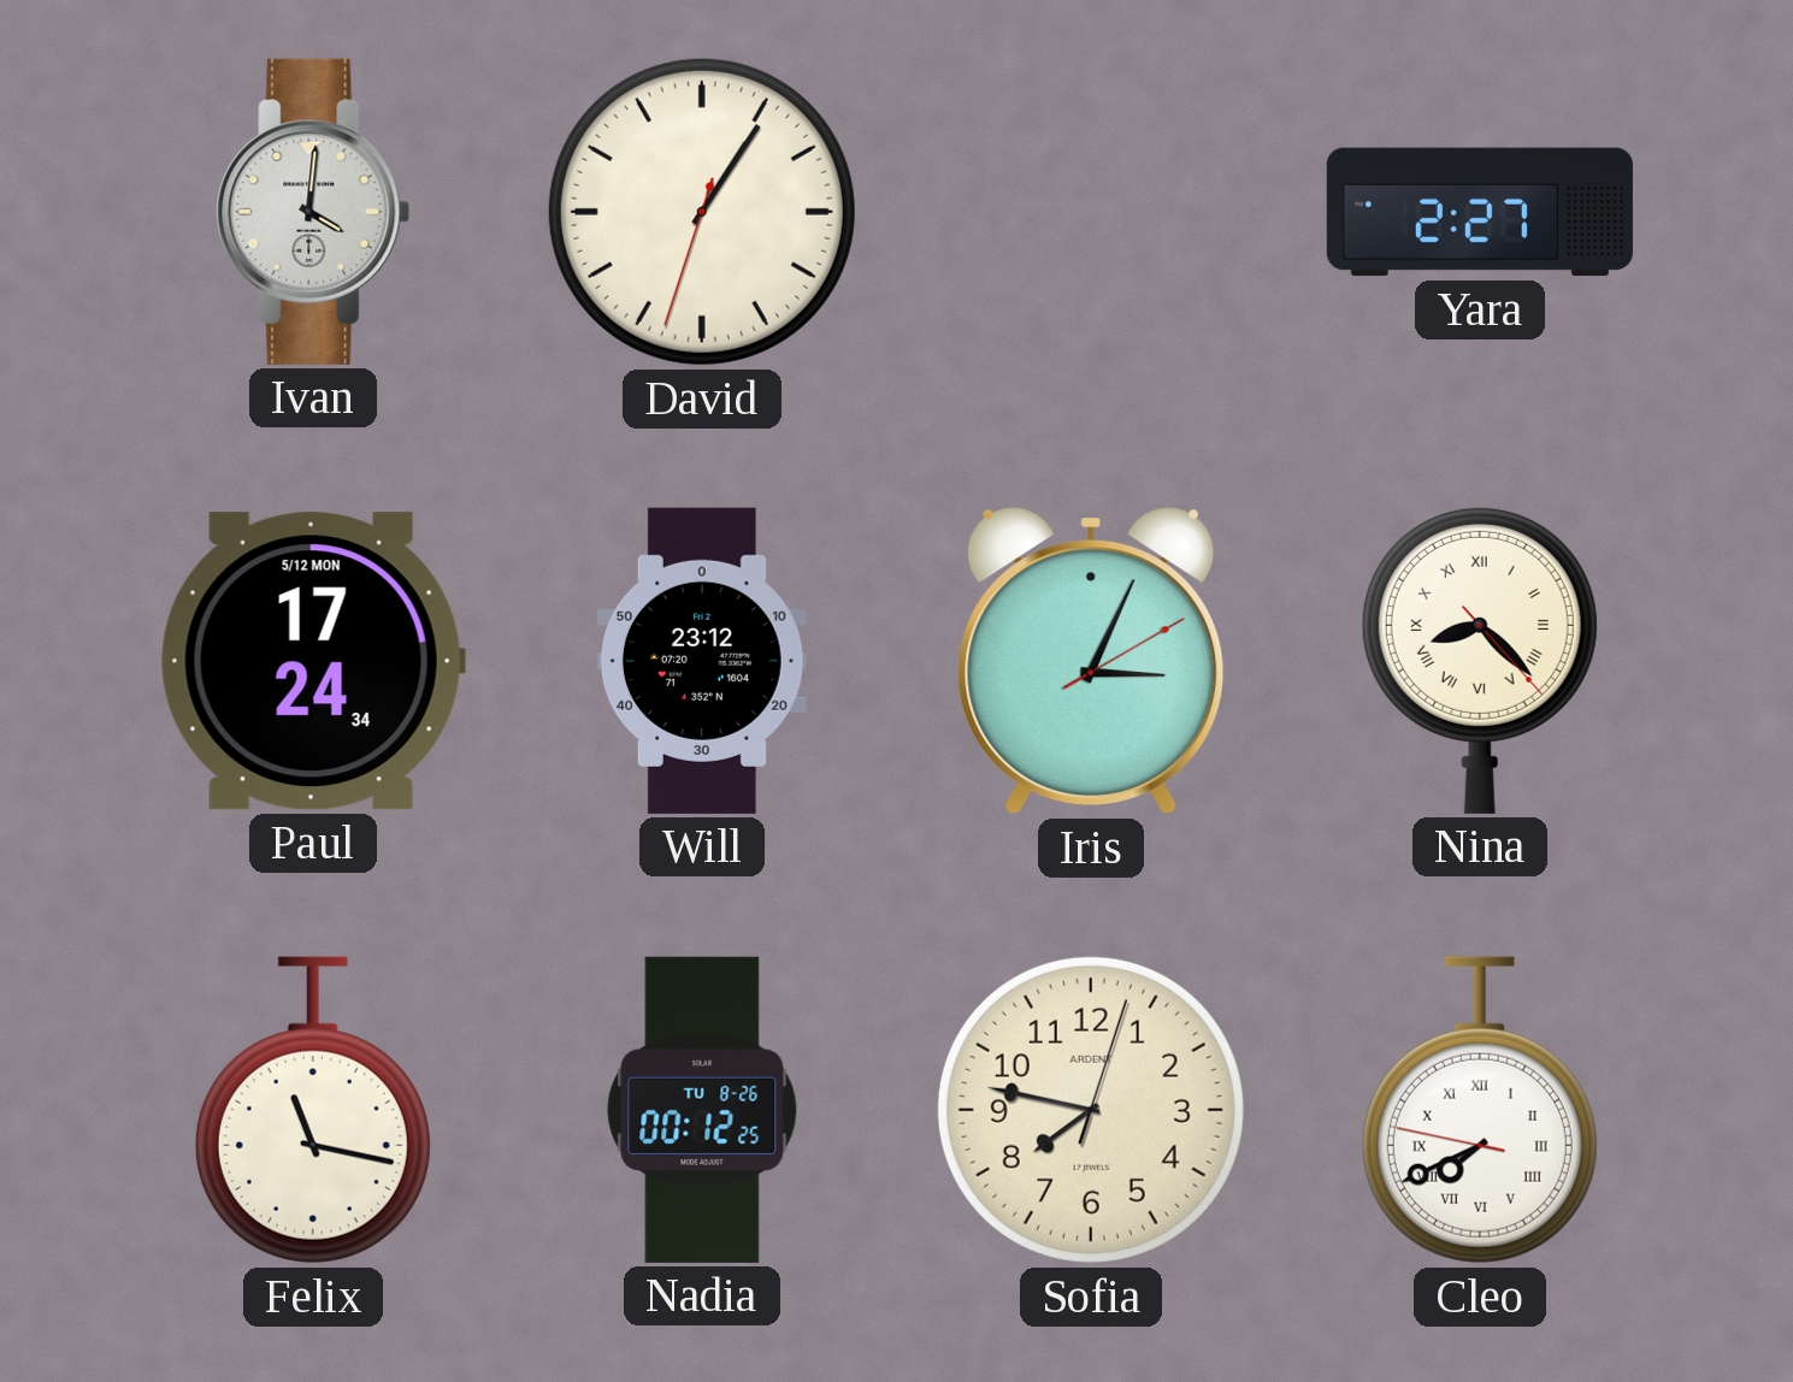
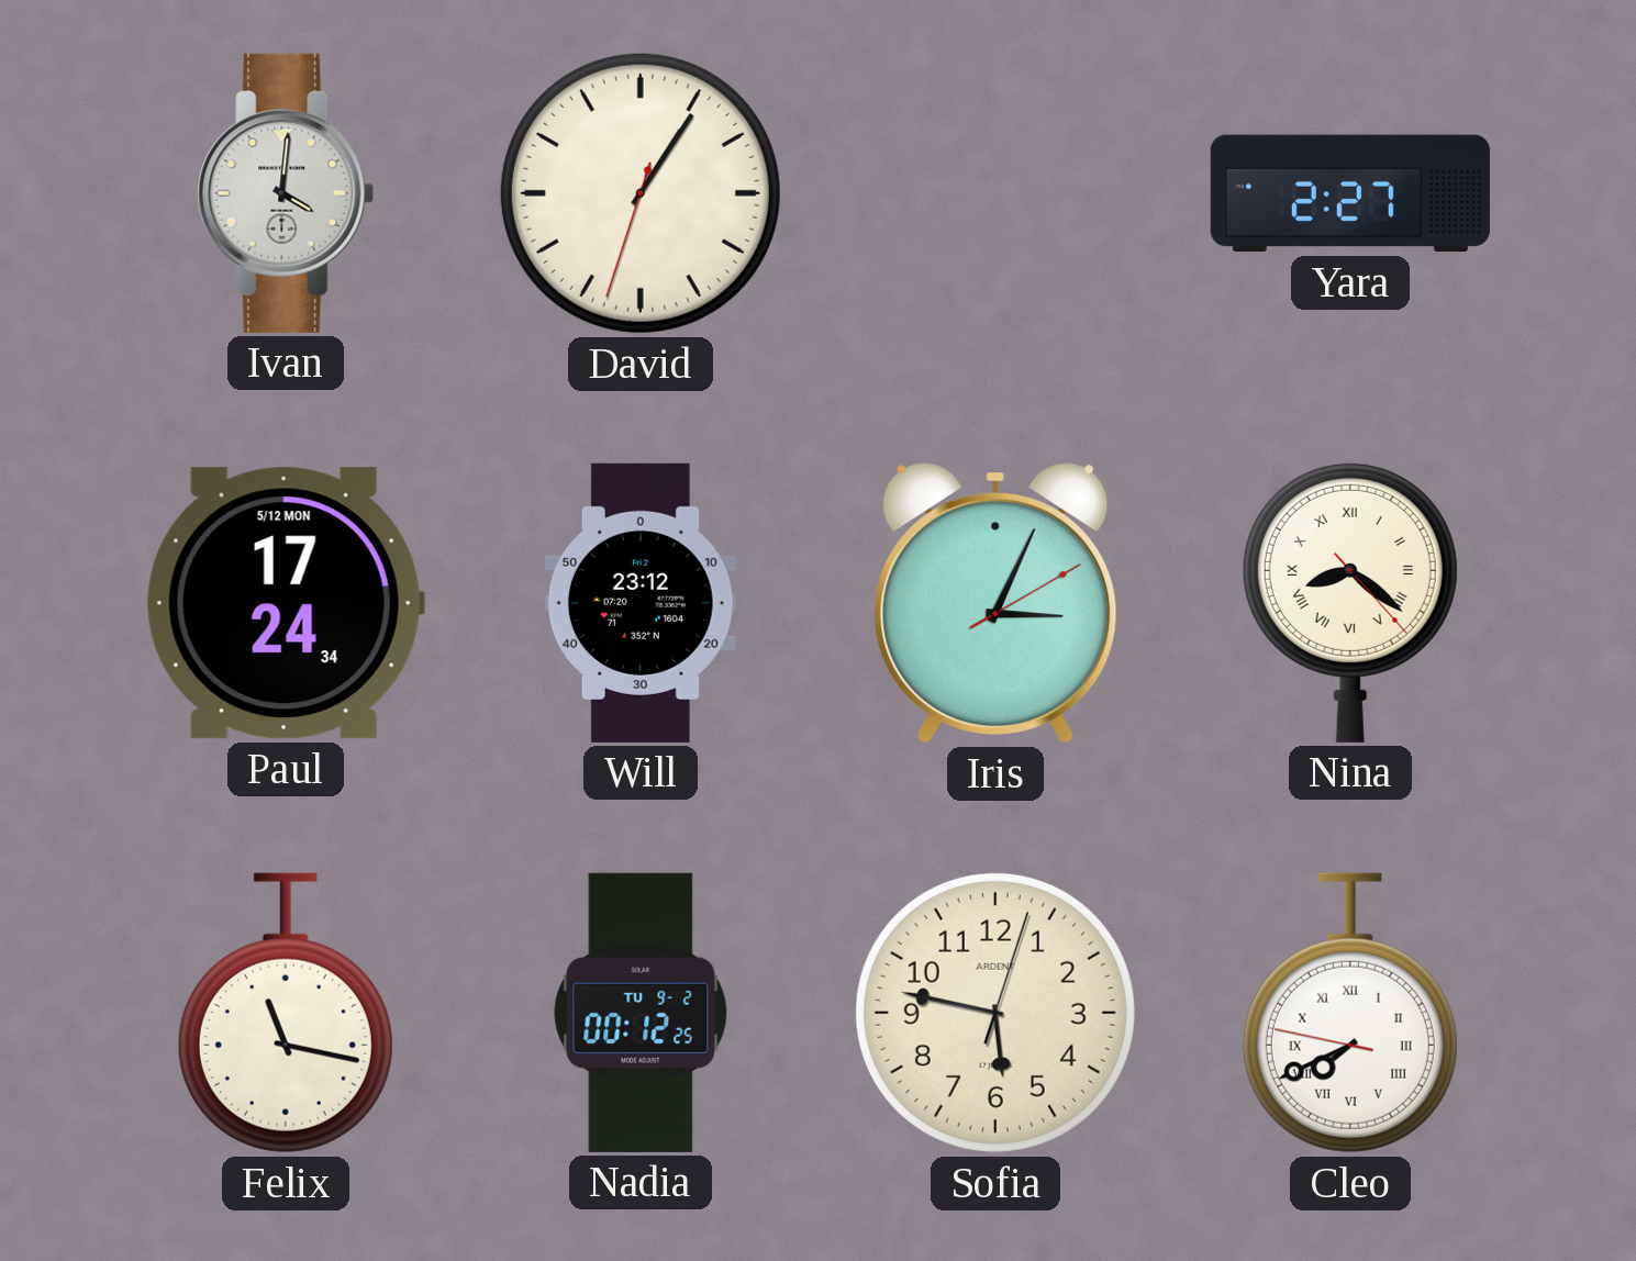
Nina: 8:22 -> 8:21 (1350, 602)
Nadia date: TU 8-26 -> TU 9-2 (641, 1013)
Sofia: 7:47 -> 5:47 (995, 1013)
